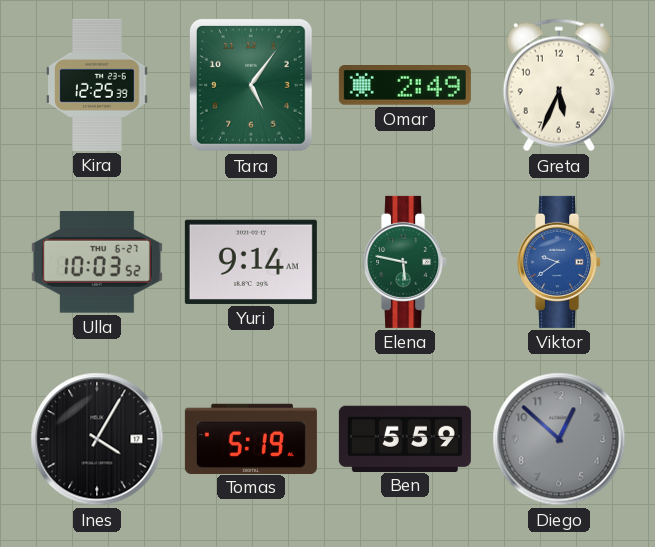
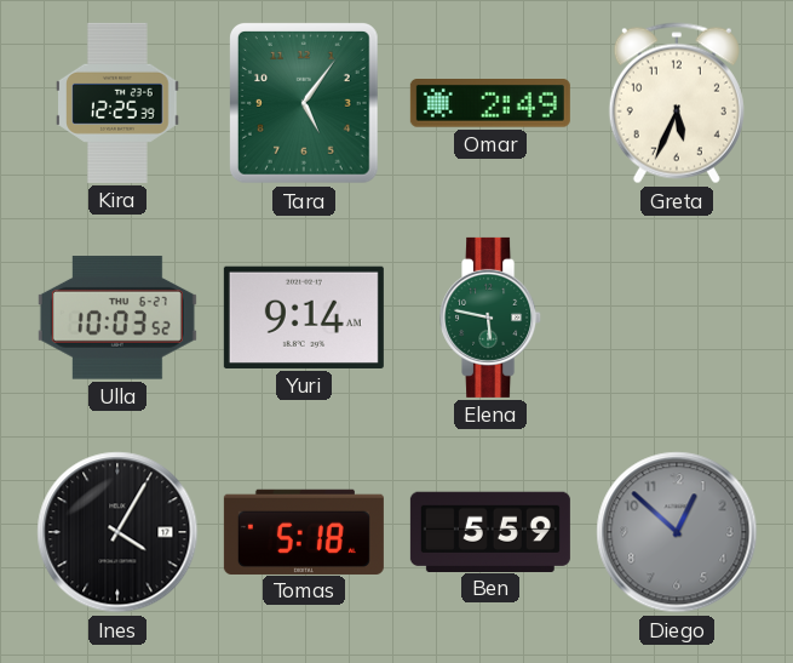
Viktor: 9:39 -> none (560, 262)
Tomas: 5:19 -> 5:18 (304, 531)
